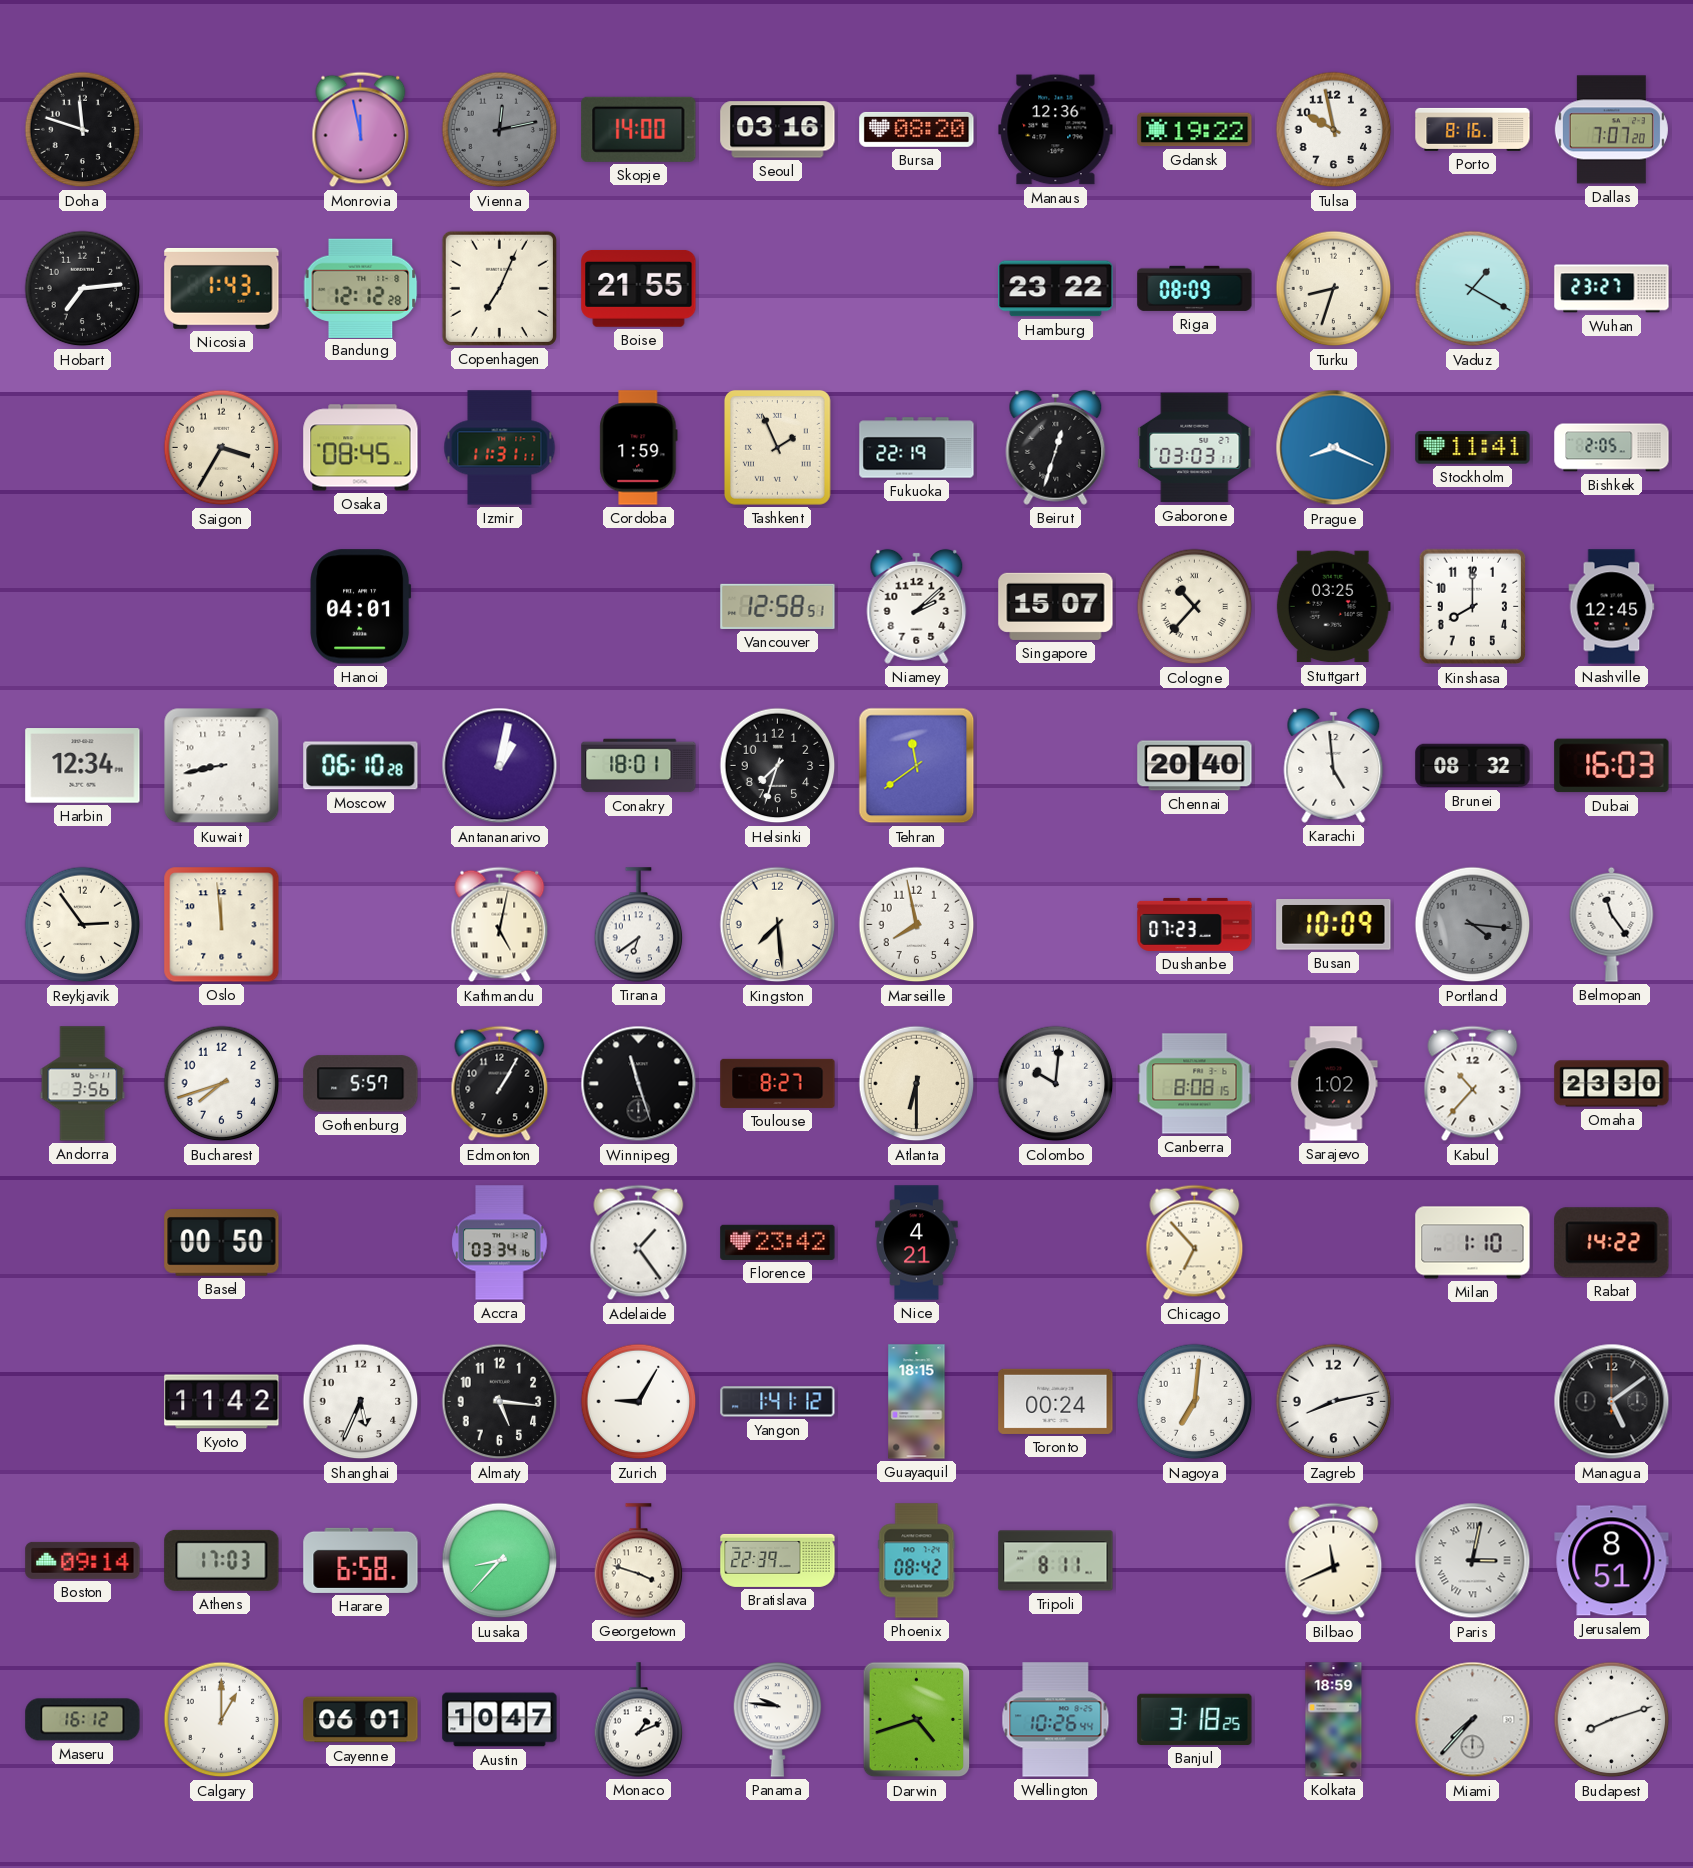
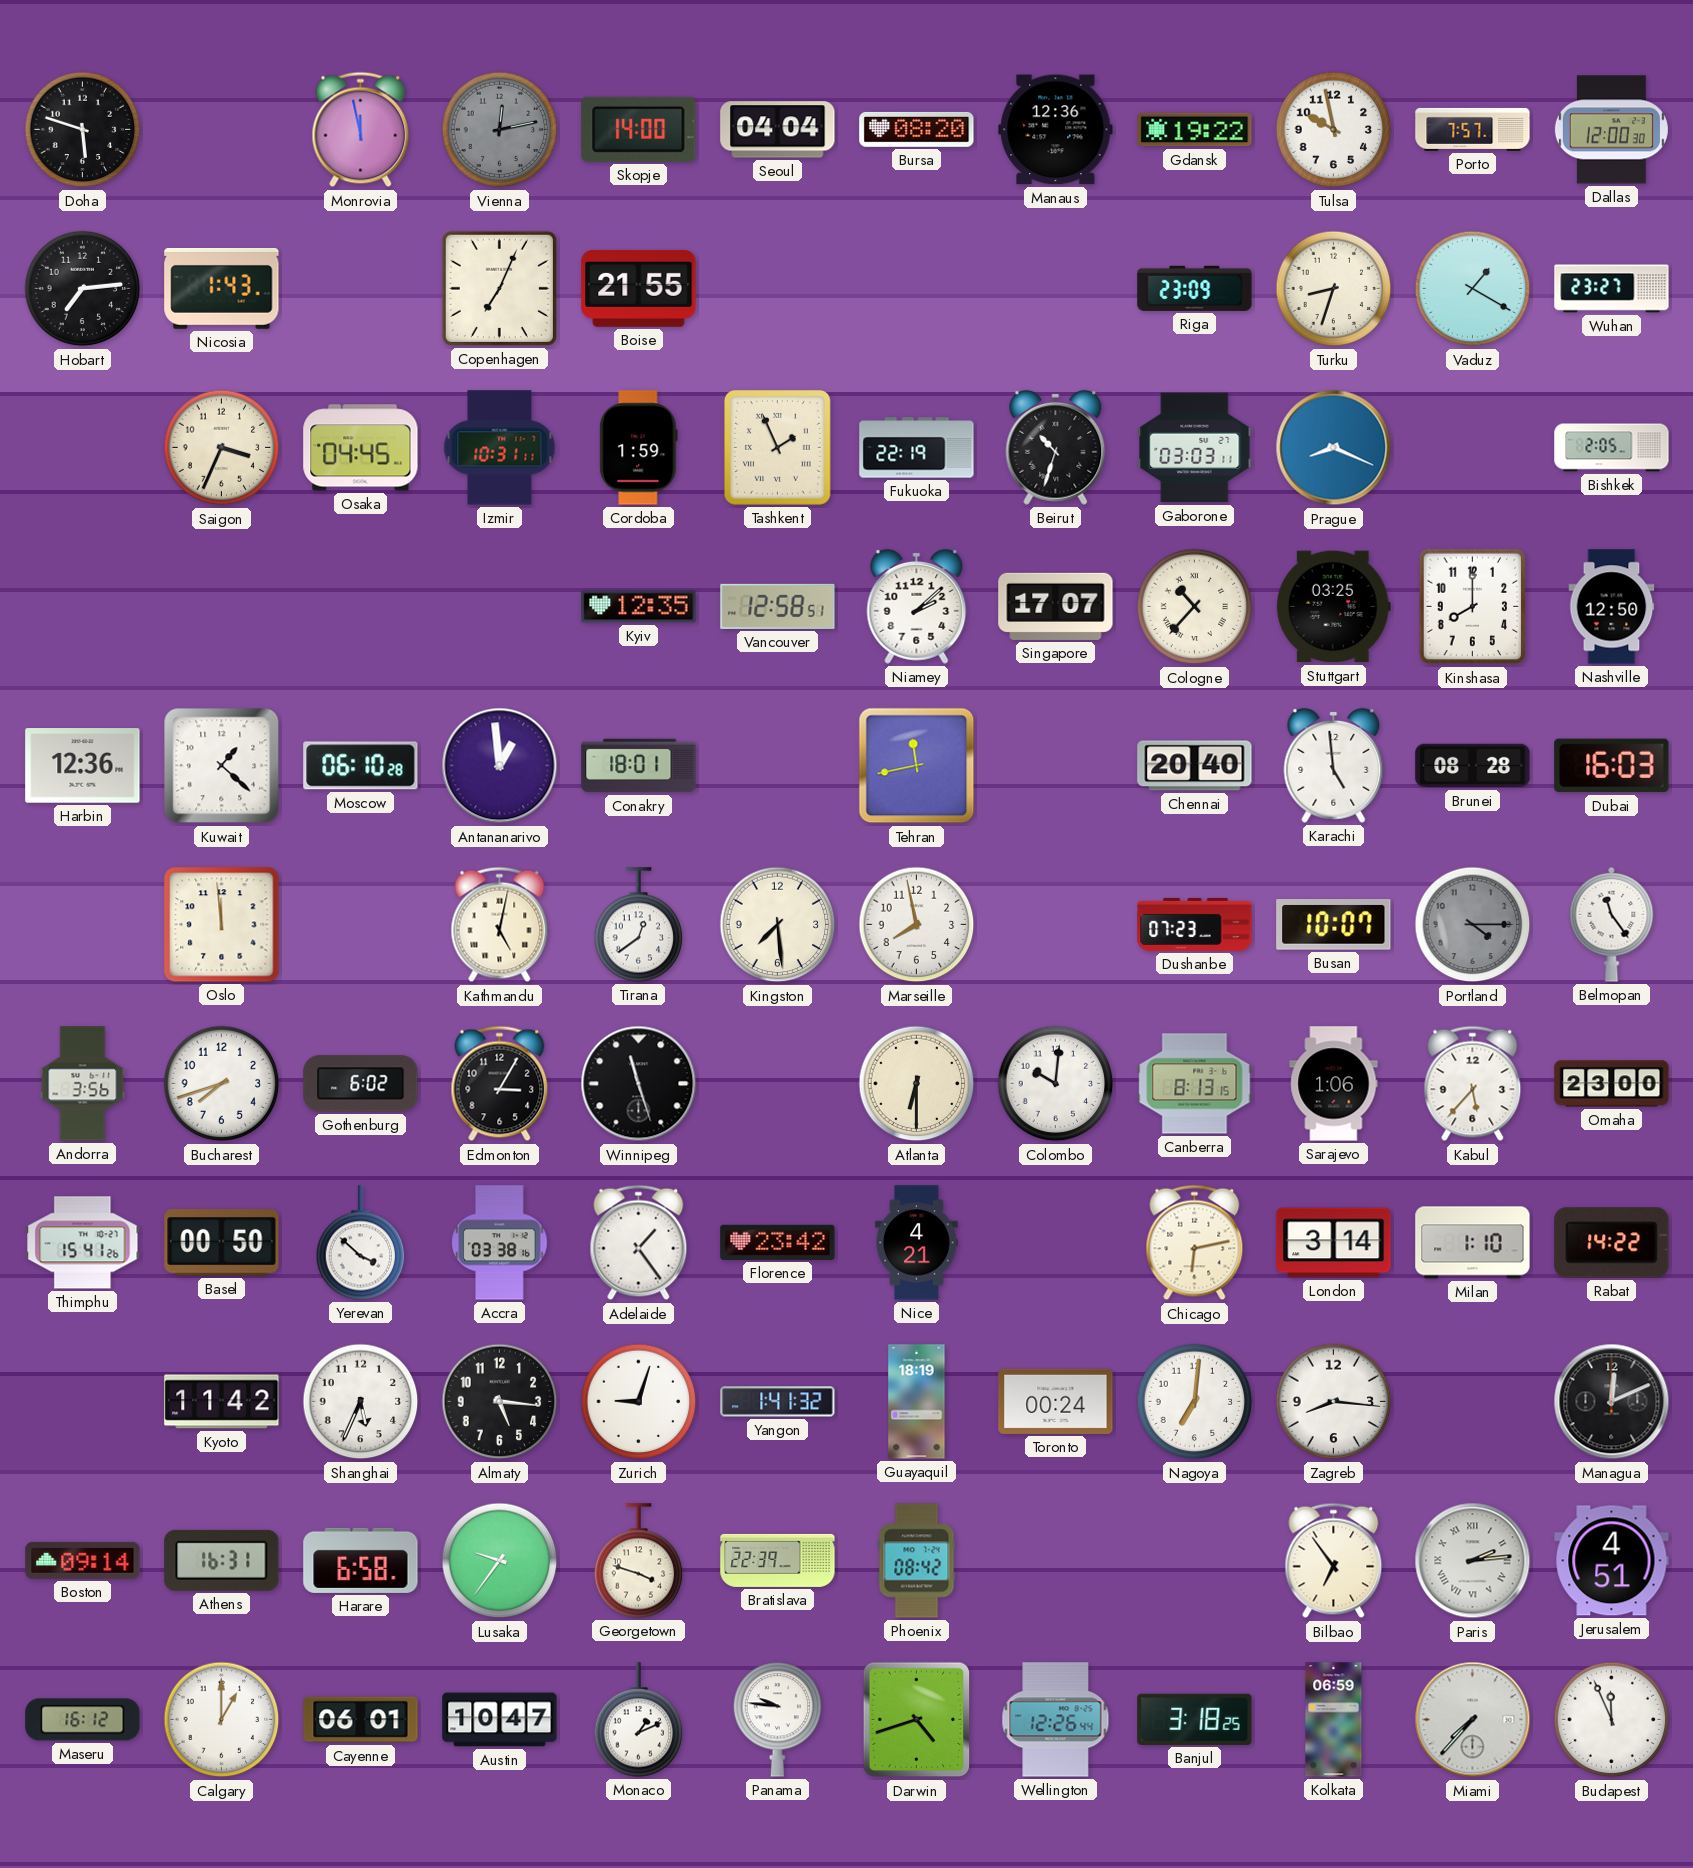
Doha: 11:48 -> 5:48 (83, 130)
Seoul: 03:16 -> 04:04 (778, 130)
Porto: 8:16 -> 7:57 (1473, 129)
Dallas: 7:07 -> 12:00 (1611, 130)
Bandung: 12:12 -> none (361, 288)
Hamburg: 23:22 -> none (1056, 289)
Riga: 08:09 -> 23:09 (1195, 288)
Saigon: 3:35 -> 3:34 (222, 448)
Osaka: 08:45 -> 04:45 (361, 448)
Izmir: 11:31 -> 10:31 (500, 448)
Beirut: 12:33 -> 10:33 (1056, 447)
Stockholm: 11:41 -> none (1473, 448)
Hanoi: 04:01 -> none (361, 607)
Kyiv: none -> 12:35 (639, 607)
Singapore: 15:07 -> 17:07 (1056, 606)
Nashville: 12:45 -> 12:50 (1612, 607)
Harbin: 12:34 -> 12:36 (83, 766)
Kuwait: 8:43 -> 1:22 (222, 766)
Antananarivo: 1:02 -> 12:59 (500, 766)
Helsinki: 7:33 -> none (778, 766)
Tehran: 11:39 -> 11:43 (917, 766)
Brunei: 08:32 -> 08:28 (1473, 766)
Reykjavik: 2:54 -> none (83, 925)
Tirana: 6:39 -> 12:39 (639, 925)
Busan: 10:09 -> 10:07 (1334, 925)
Portland: 4:16 -> 4:15 (1473, 925)
Gothenburg: 5:57 -> 6:02 (361, 1084)
Edmonton: 1:05 -> 3:05 (500, 1084)
Toulouse: 8:27 -> none (778, 1083)
Canberra: 8:08 -> 8:13 (1195, 1084)
Sarajevo: 1:02 -> 1:06 (1334, 1084)
Kabul: 10:37 -> 5:37 (1473, 1084)
Omaha: 23:30 -> 23:00 (1612, 1084)
Thimphu: none -> 15:41 (83, 1243)
Yerevan: none -> 3:52 (361, 1243)
Accra: 03:34 -> 03:38 (500, 1243)
Chicago: 6:53 -> 6:13 (1195, 1243)
London: none -> 3:14 (1334, 1243)
Zurich: 9:05 -> 9:03 (639, 1402)
Yangon: 1:41:12 -> 1:41:32 (778, 1402)
Guayaquil: 18:15 -> 18:19 (917, 1402)
Zagreb: 8:13 -> 8:16 (1334, 1402)
Managua: 5:09 -> 12:11 (1612, 1402)
Athens: 17:03 -> 16:31 (222, 1560)
Lusaka: 8:37 -> 9:36 (500, 1561)
Tripoli: 8:11 -> none (1056, 1561)
Bilbao: 11:41 -> 6:54 (1334, 1561)
Paris: 3:02 -> 2:14 (1473, 1561)
Jerusalem: 8:51 -> 4:51 (1612, 1561)
Wellington: 10:26 -> 12:26 (1056, 1720)
Kolkata: 18:59 -> 06:59 (1334, 1720)
Budapest: 8:12 -> 11:56 (1612, 1720)
